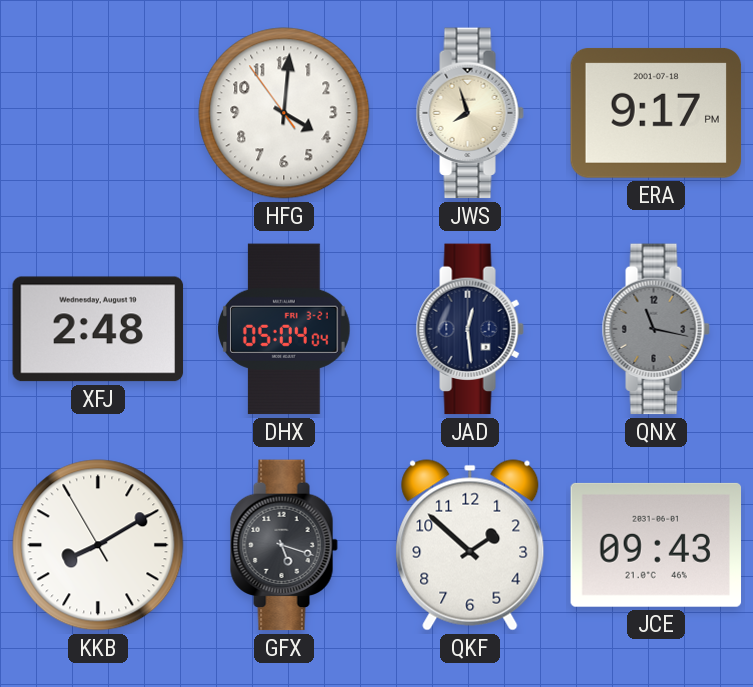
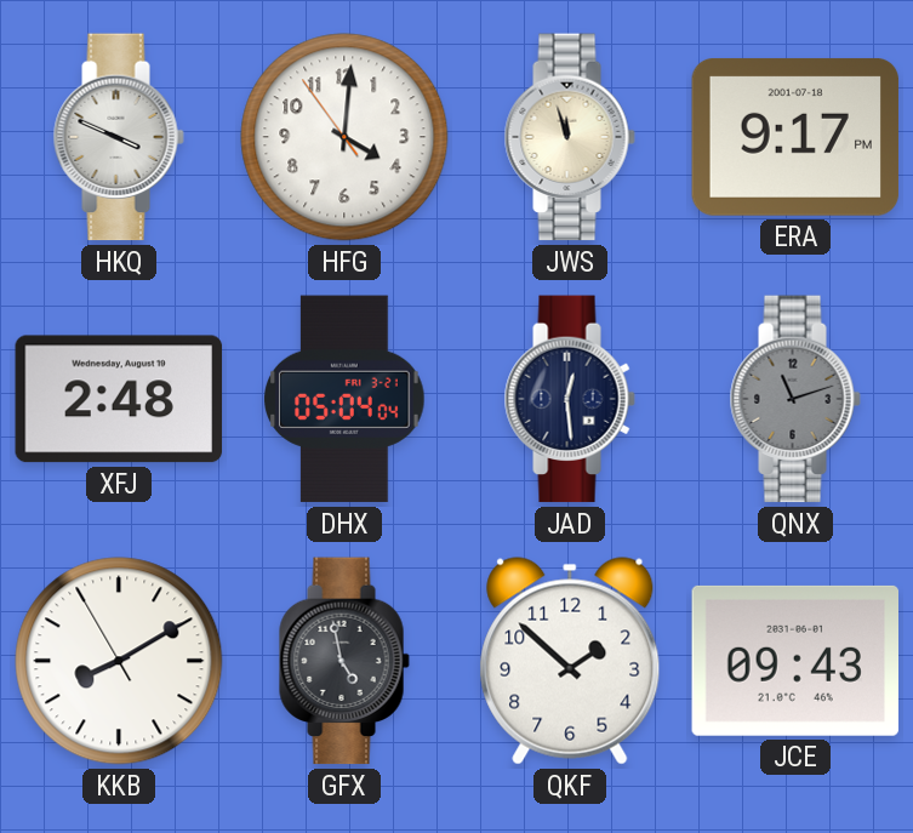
HKQ: none -> 3:49 (119, 137)
JWS: 7:57 -> 11:57 (570, 137)
QNX: 11:17 -> 11:12 (795, 399)
GFX: 5:18 -> 4:58 (344, 661)
